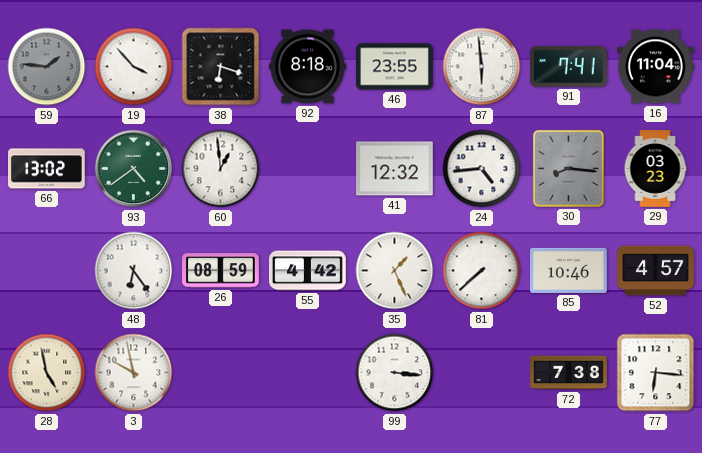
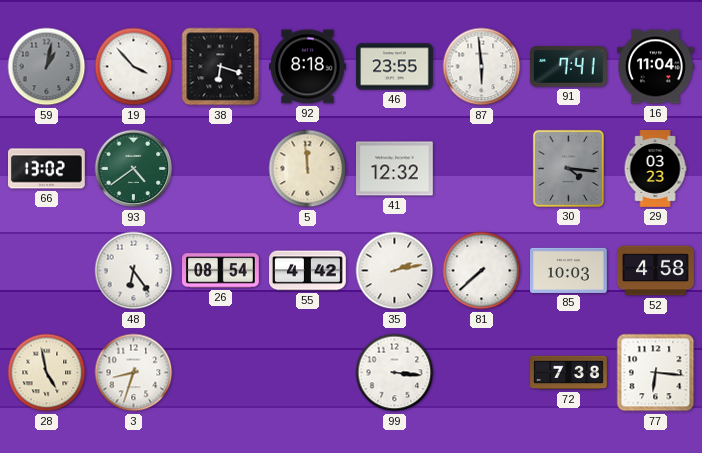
59: 1:46 -> 1:02 (47, 67)
60: 12:59 -> none (221, 169)
5: none -> 11:59 (308, 169)
24: 4:44 -> none (482, 169)
30: 8:16 -> 4:16 (568, 168)
26: 08:59 -> 08:54 (221, 271)
35: 1:26 -> 2:13 (395, 271)
85: 10:46 -> 10:03 (569, 270)
52: 4:57 -> 4:58 (656, 271)
3: 9:58 -> 8:33 (134, 373)
